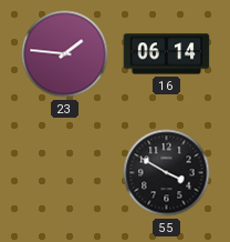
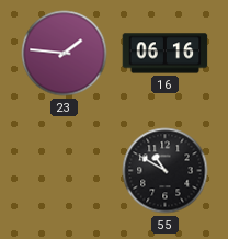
16: 06:14 -> 06:16 (166, 54)
55: 3:50 -> 10:50 (166, 171)
